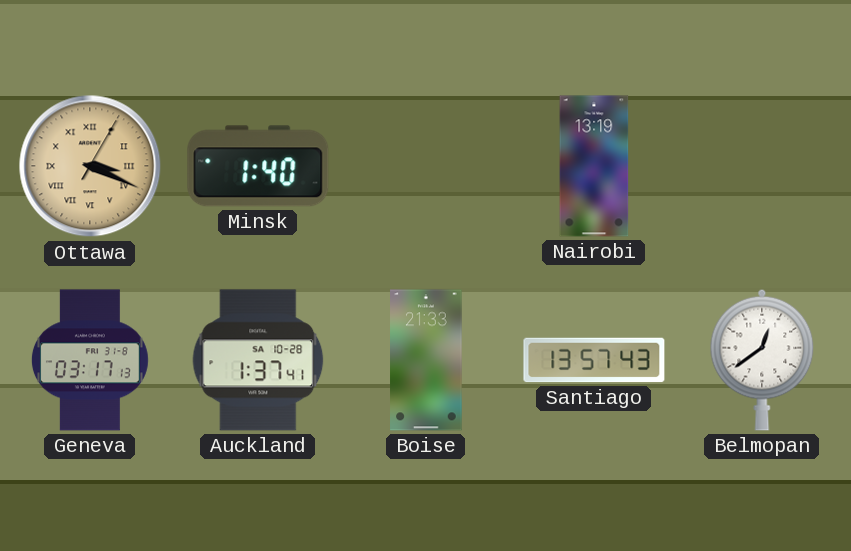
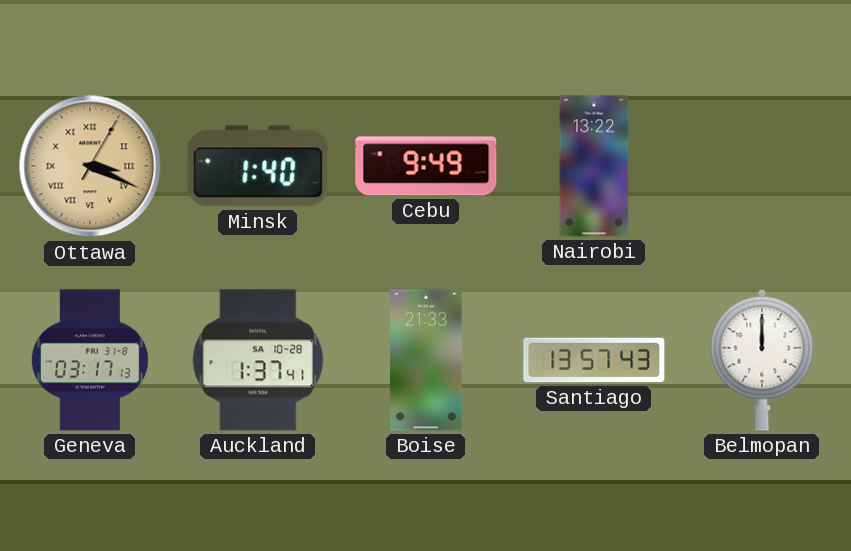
Cebu: none -> 9:49 (426, 166)
Nairobi: 13:19 -> 13:22 (594, 166)
Belmopan: 12:39 -> 12:00 (762, 360)
